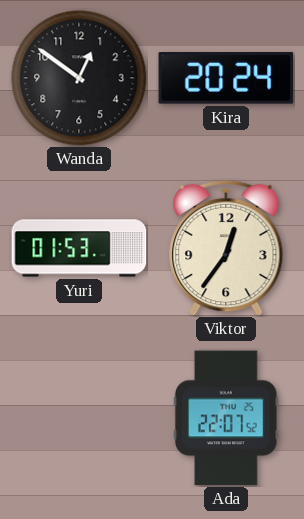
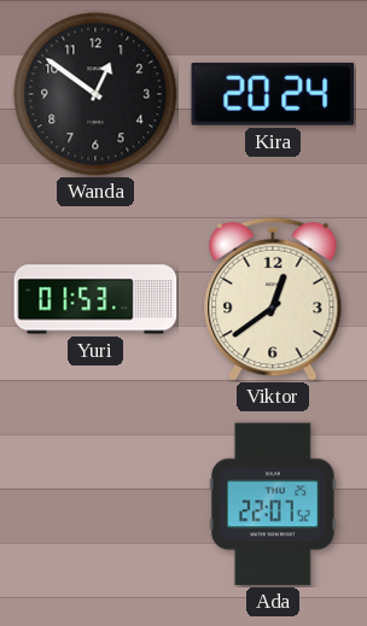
Viktor: 12:36 -> 12:39 (273, 299)
